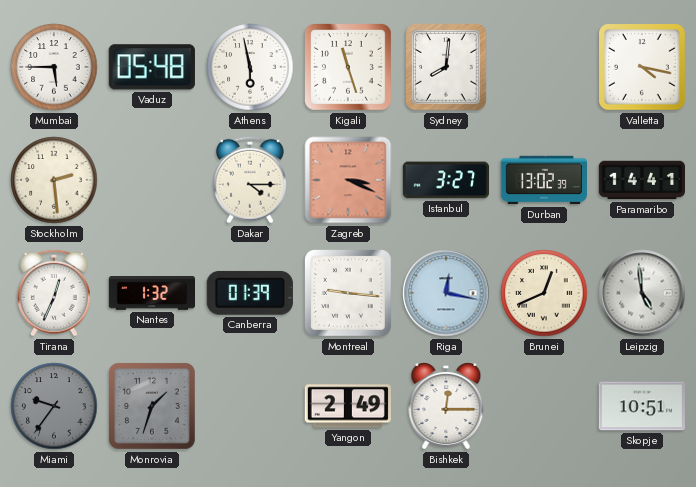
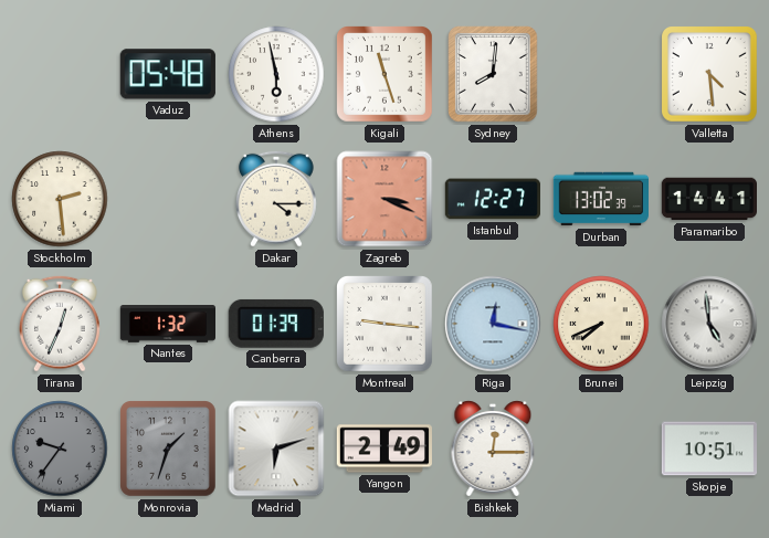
Mumbai: 5:45 -> none (54, 67)
Valletta: 4:17 -> 4:29 (710, 75)
Istanbul: 3:27 -> 12:27 (492, 199)
Brunei: 12:41 -> 7:41 (601, 324)
Madrid: none -> 6:12 (276, 449)
